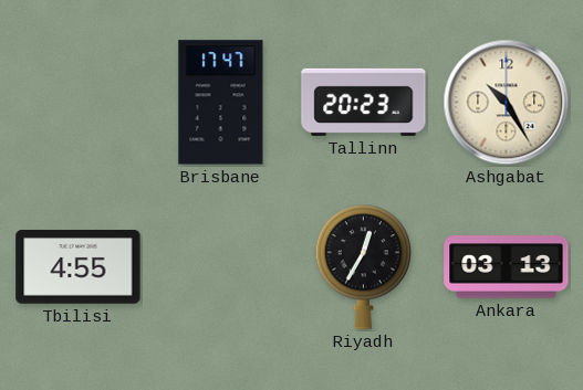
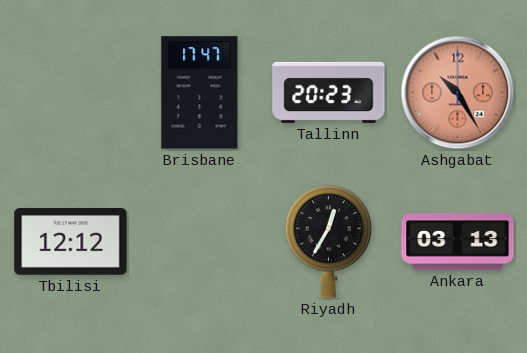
Ashgabat dial: cream -> salmon (458, 93)
Tbilisi: 4:55 -> 12:12 (71, 242)
